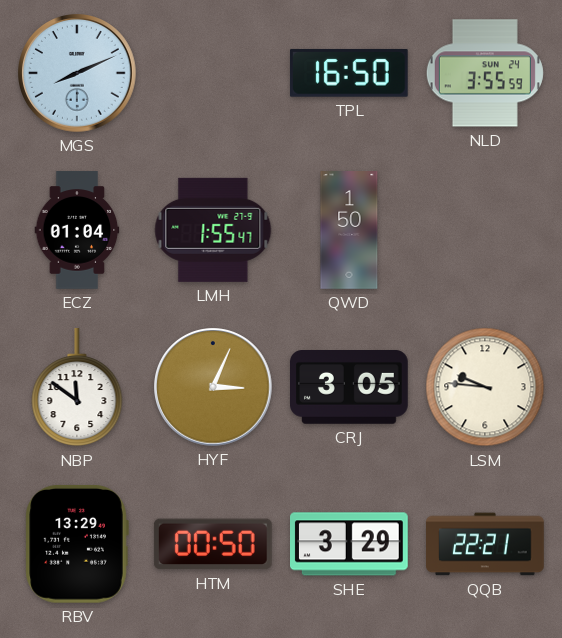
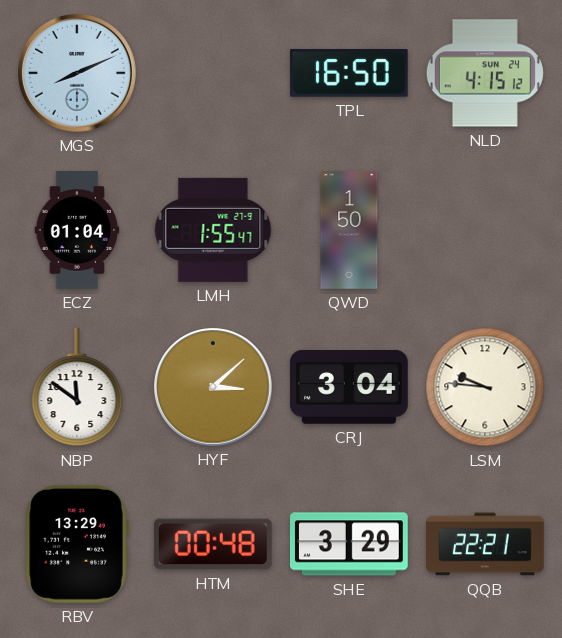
NLD: 3:55 -> 4:15 (485, 73)
HYF: 3:04 -> 3:08 (214, 388)
CRJ: 3:05 -> 3:04 (350, 388)
HTM: 00:50 -> 00:48 (213, 544)
